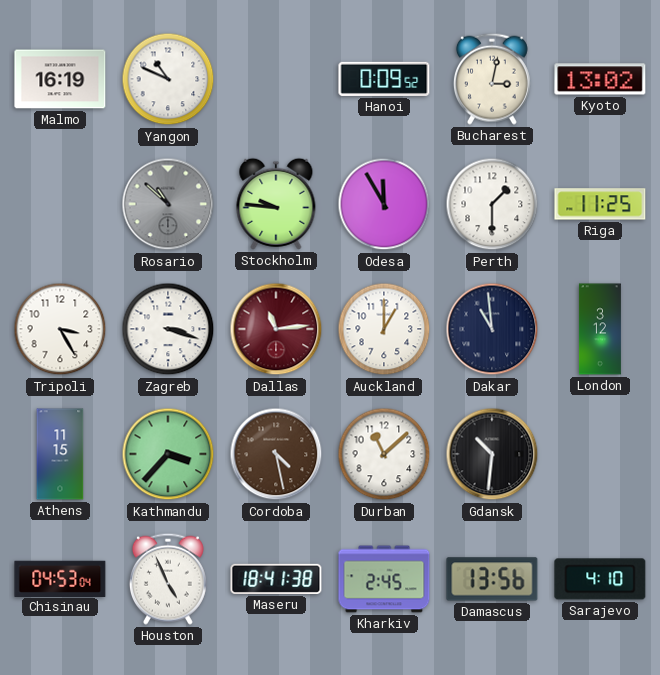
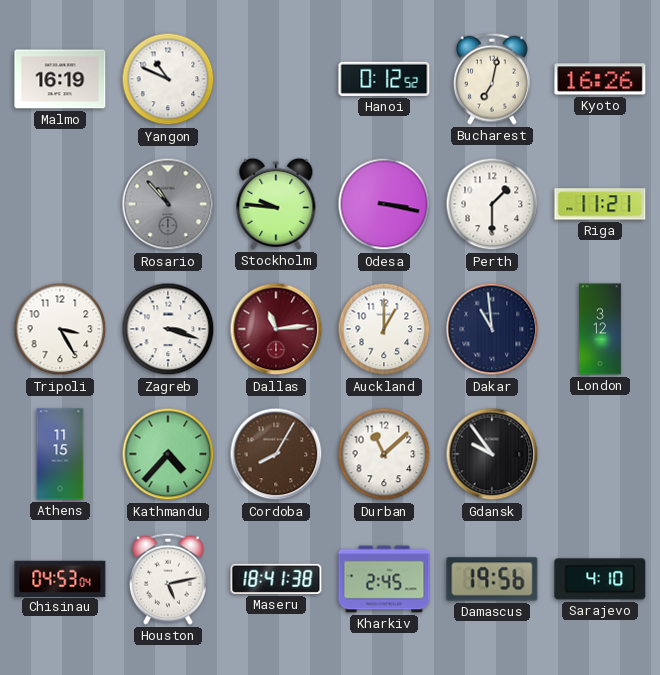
Hanoi: 0:09 -> 0:12 (384, 79)
Bucharest: 3:02 -> 7:02 (492, 79)
Kyoto: 13:02 -> 16:26 (600, 79)
Rosario: 10:52 -> 10:53 (168, 204)
Odesa: 11:55 -> 3:17 (384, 204)
Riga: 11:25 -> 11:21 (600, 204)
Kathmandu: 3:37 -> 4:37 (168, 454)
Cordoba: 4:28 -> 8:05 (276, 454)
Gdansk: 10:31 -> 9:54 (492, 454)
Houston: 4:56 -> 5:13 (168, 579)
Damascus: 13:56 -> 19:56 (492, 579)
